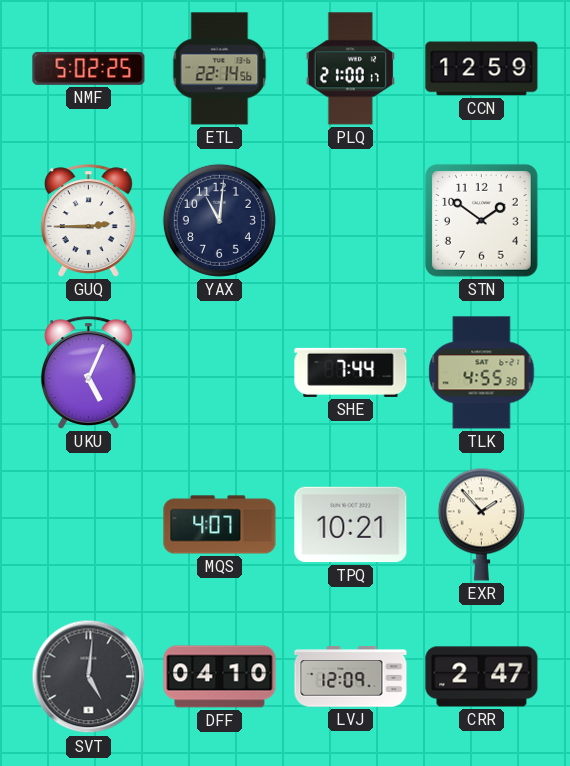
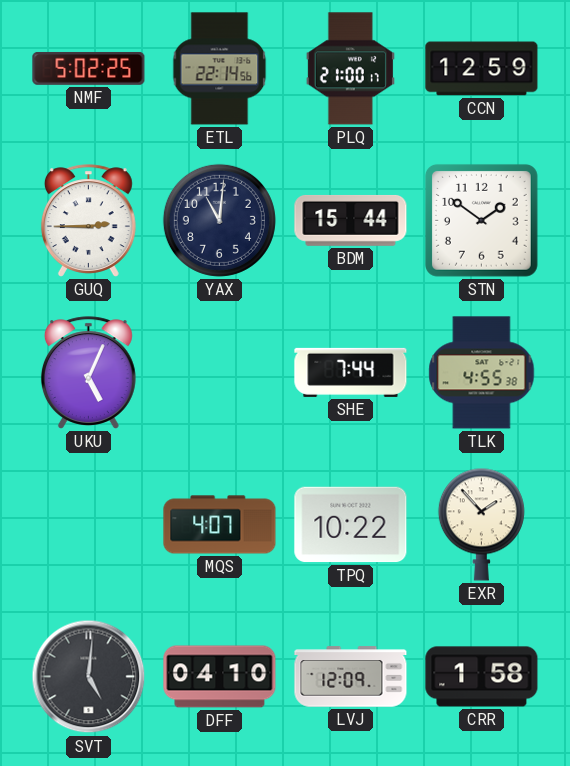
BDM: none -> 15:44 (351, 220)
TPQ: 10:21 -> 10:22 (351, 525)
CRR: 2:47 -> 1:58 (482, 677)
